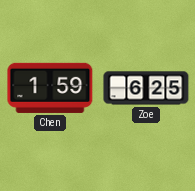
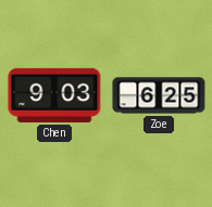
Chen: 1:59 -> 9:03 (54, 95)
